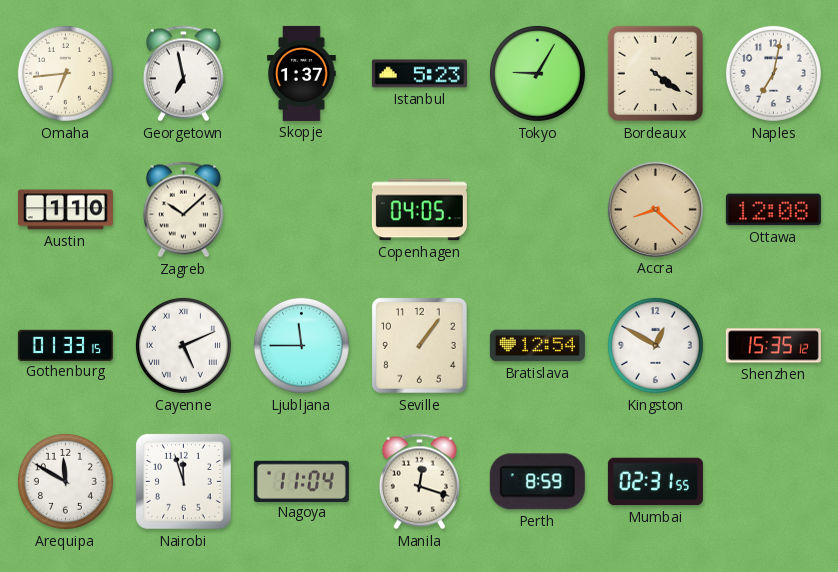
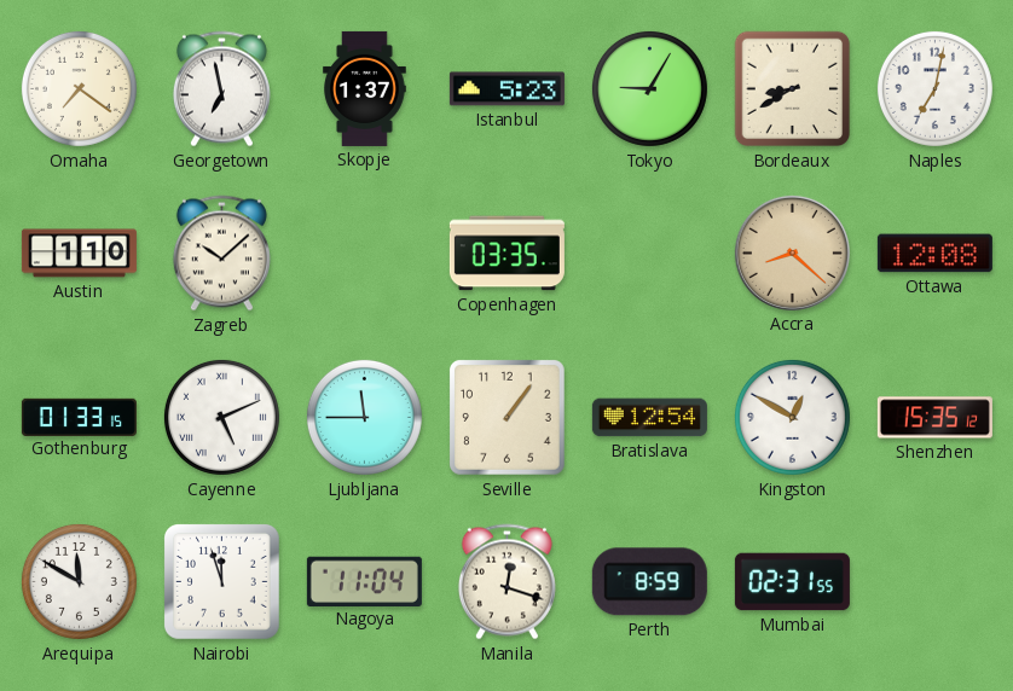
Omaha: 6:44 -> 7:21 (79, 88)
Bordeaux: 4:21 -> 8:40 (793, 89)
Copenhagen: 04:05 -> 03:35 (506, 254)
